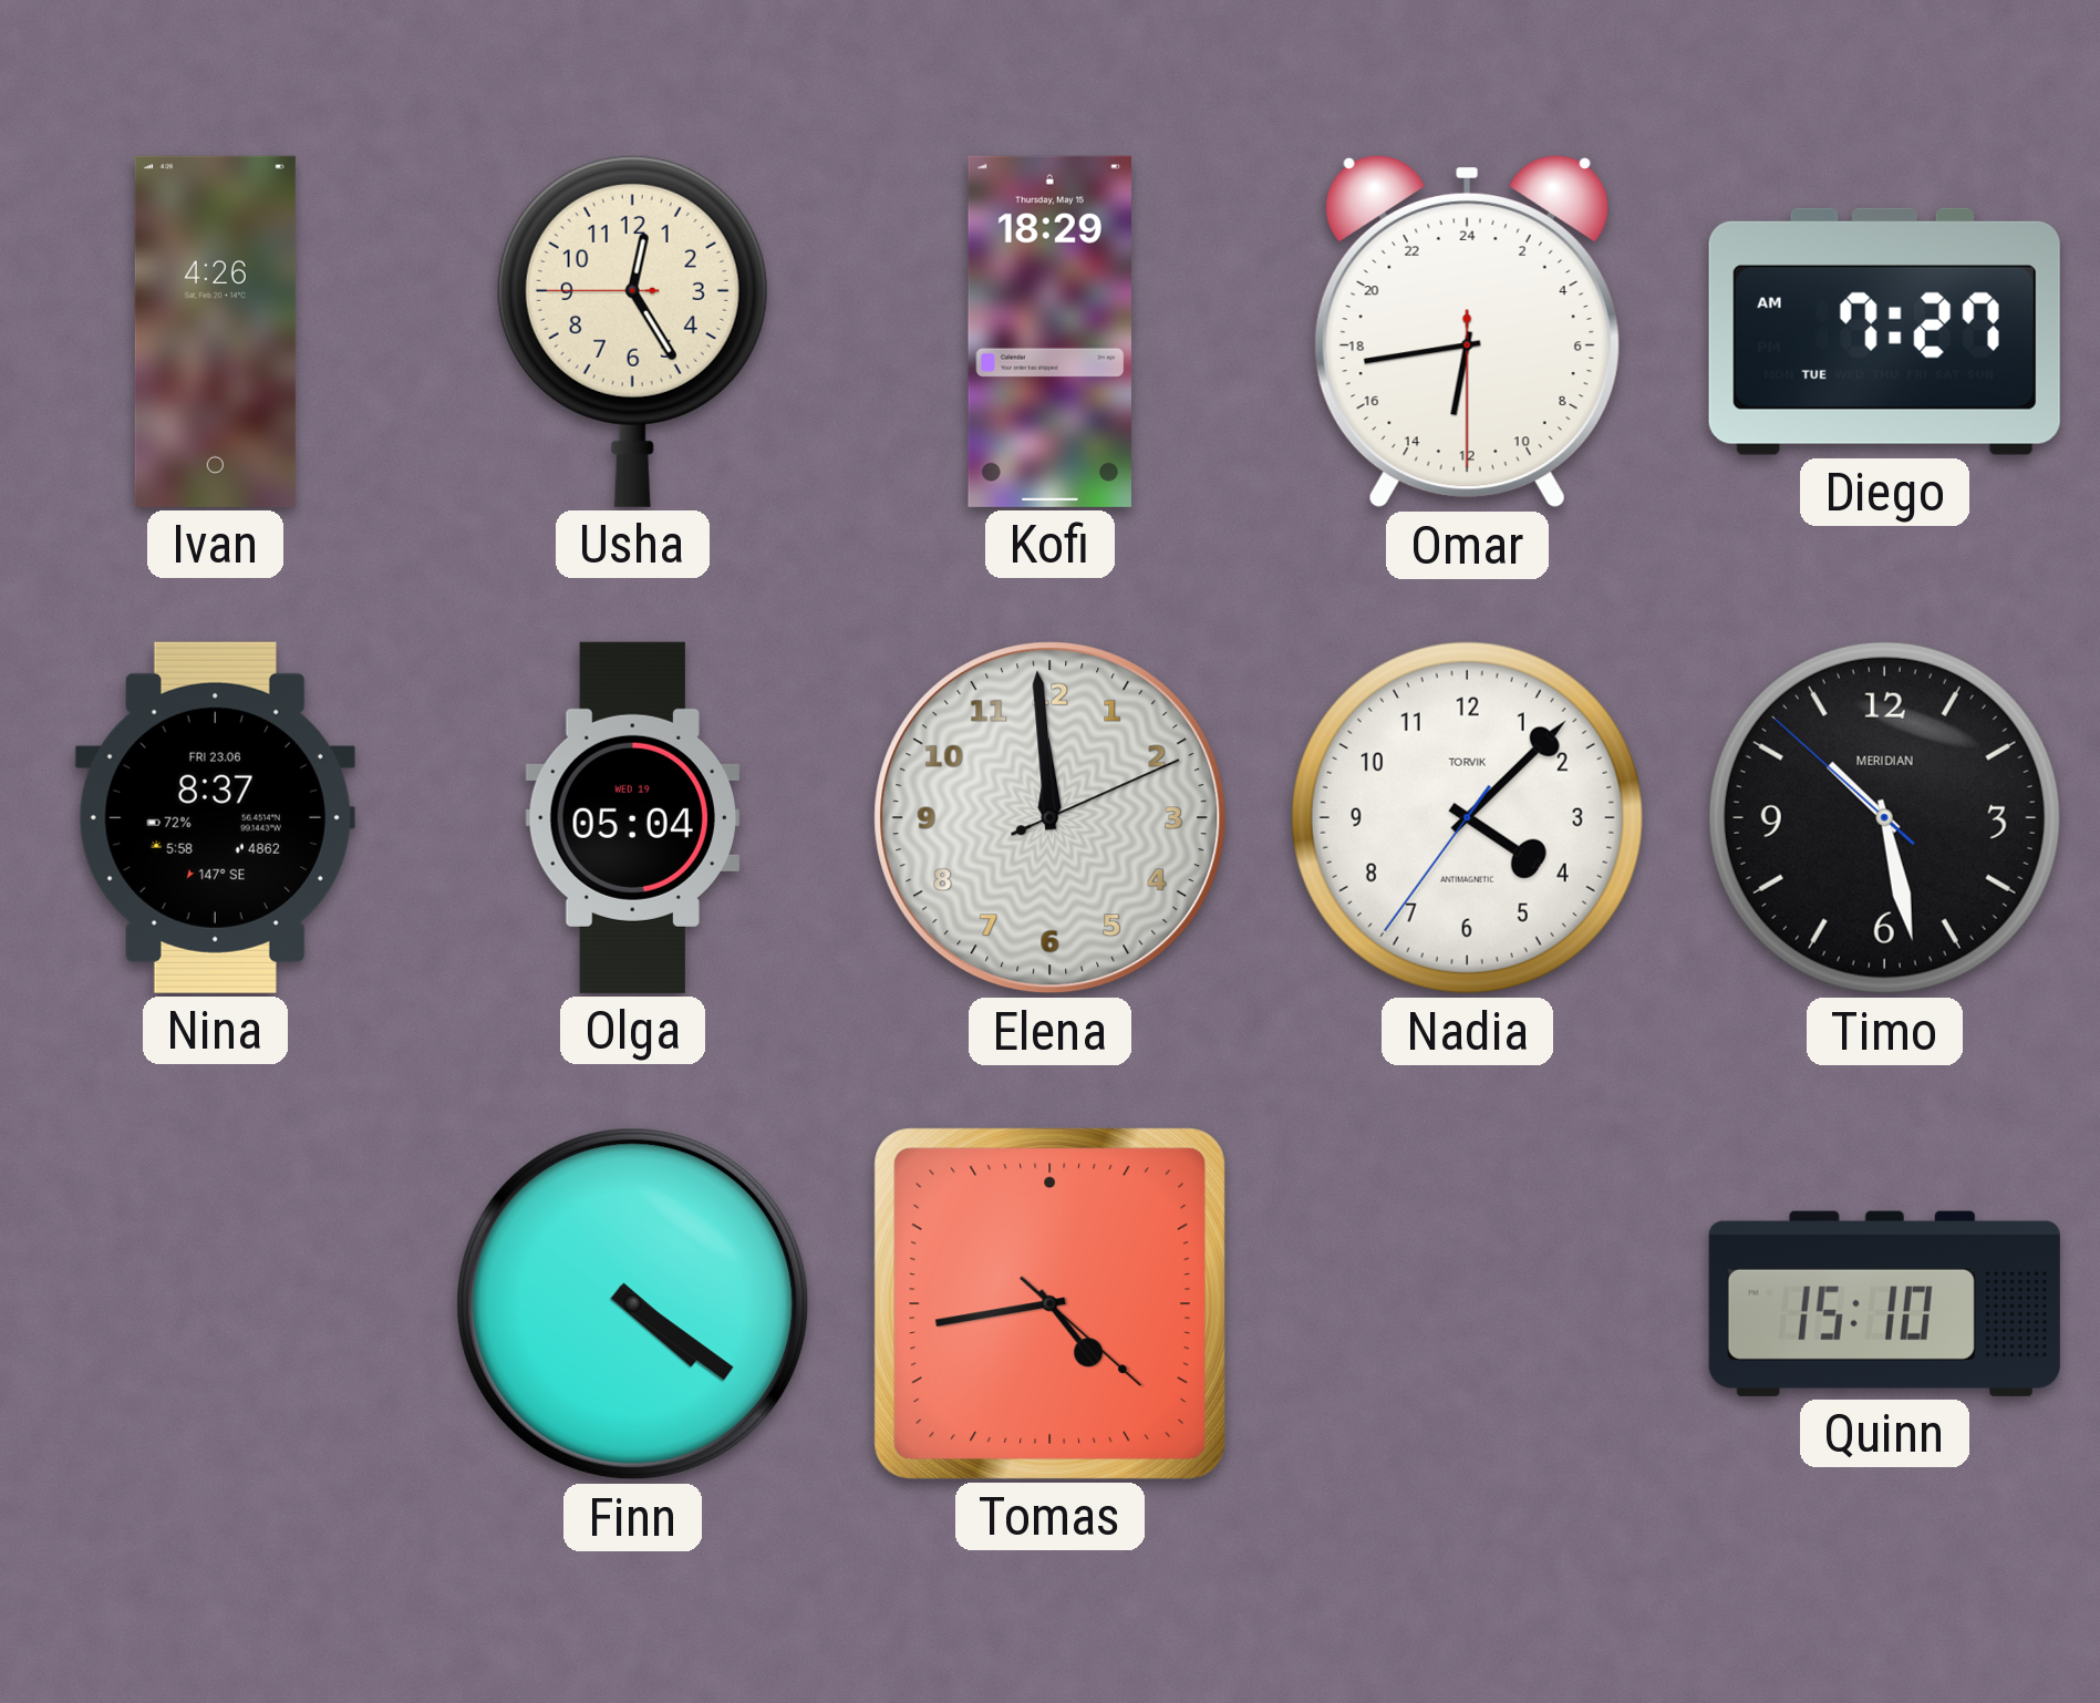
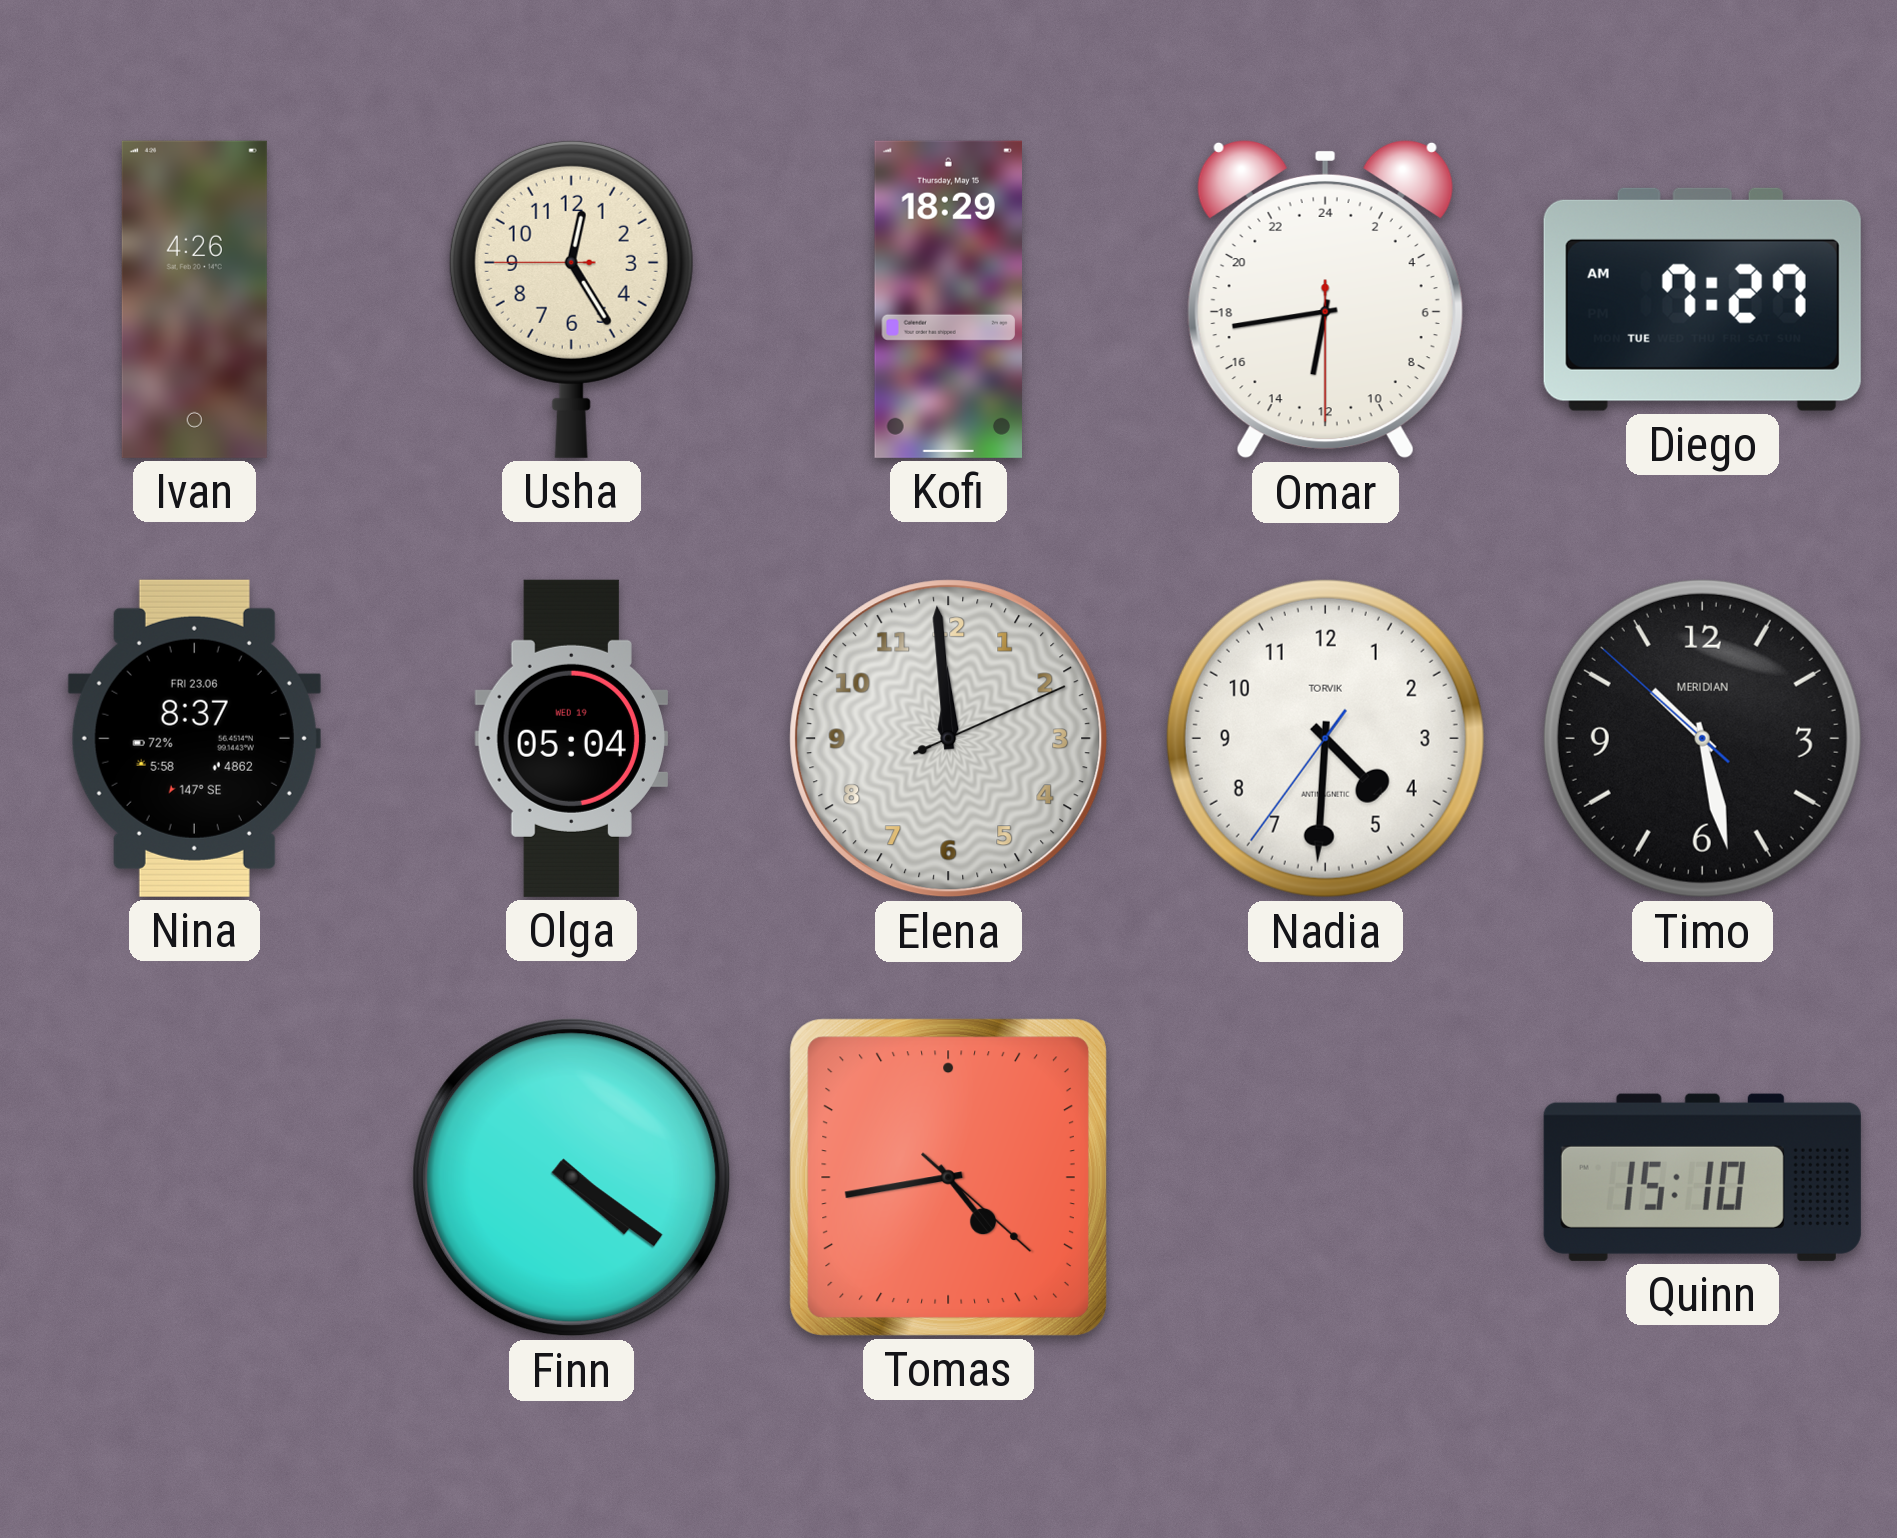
Nadia: 4:07 -> 4:30 (1325, 738)
